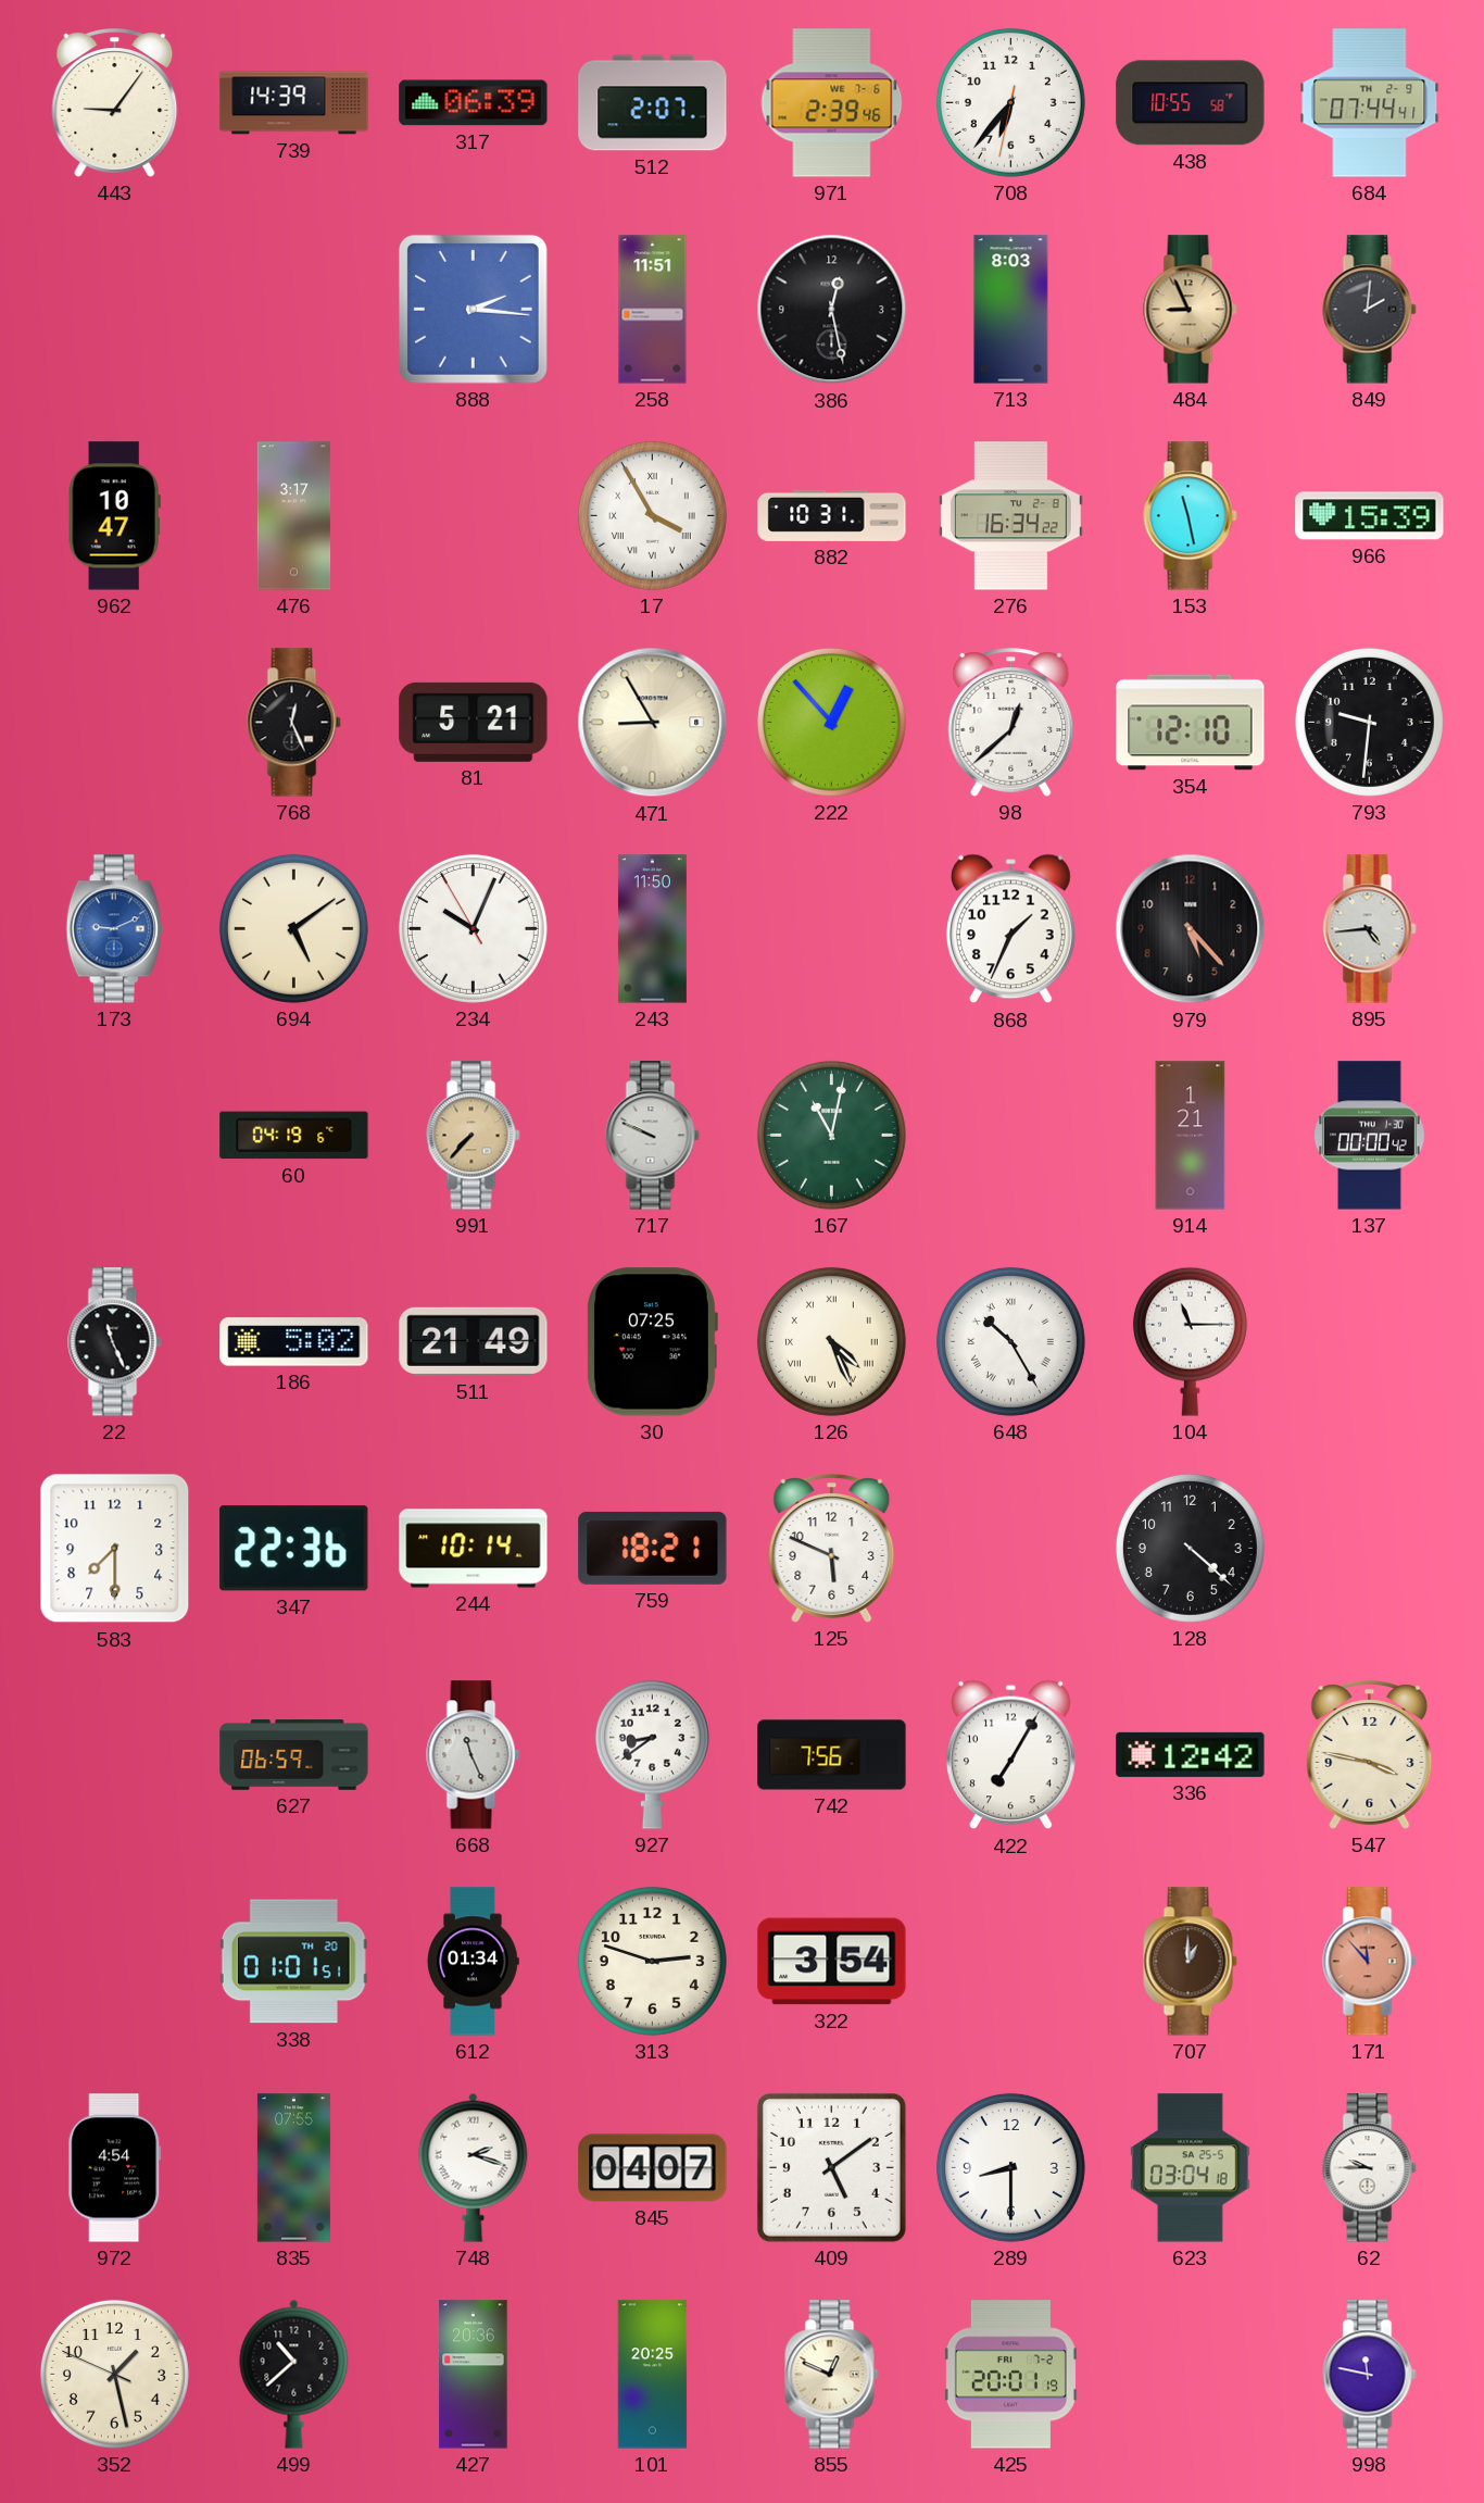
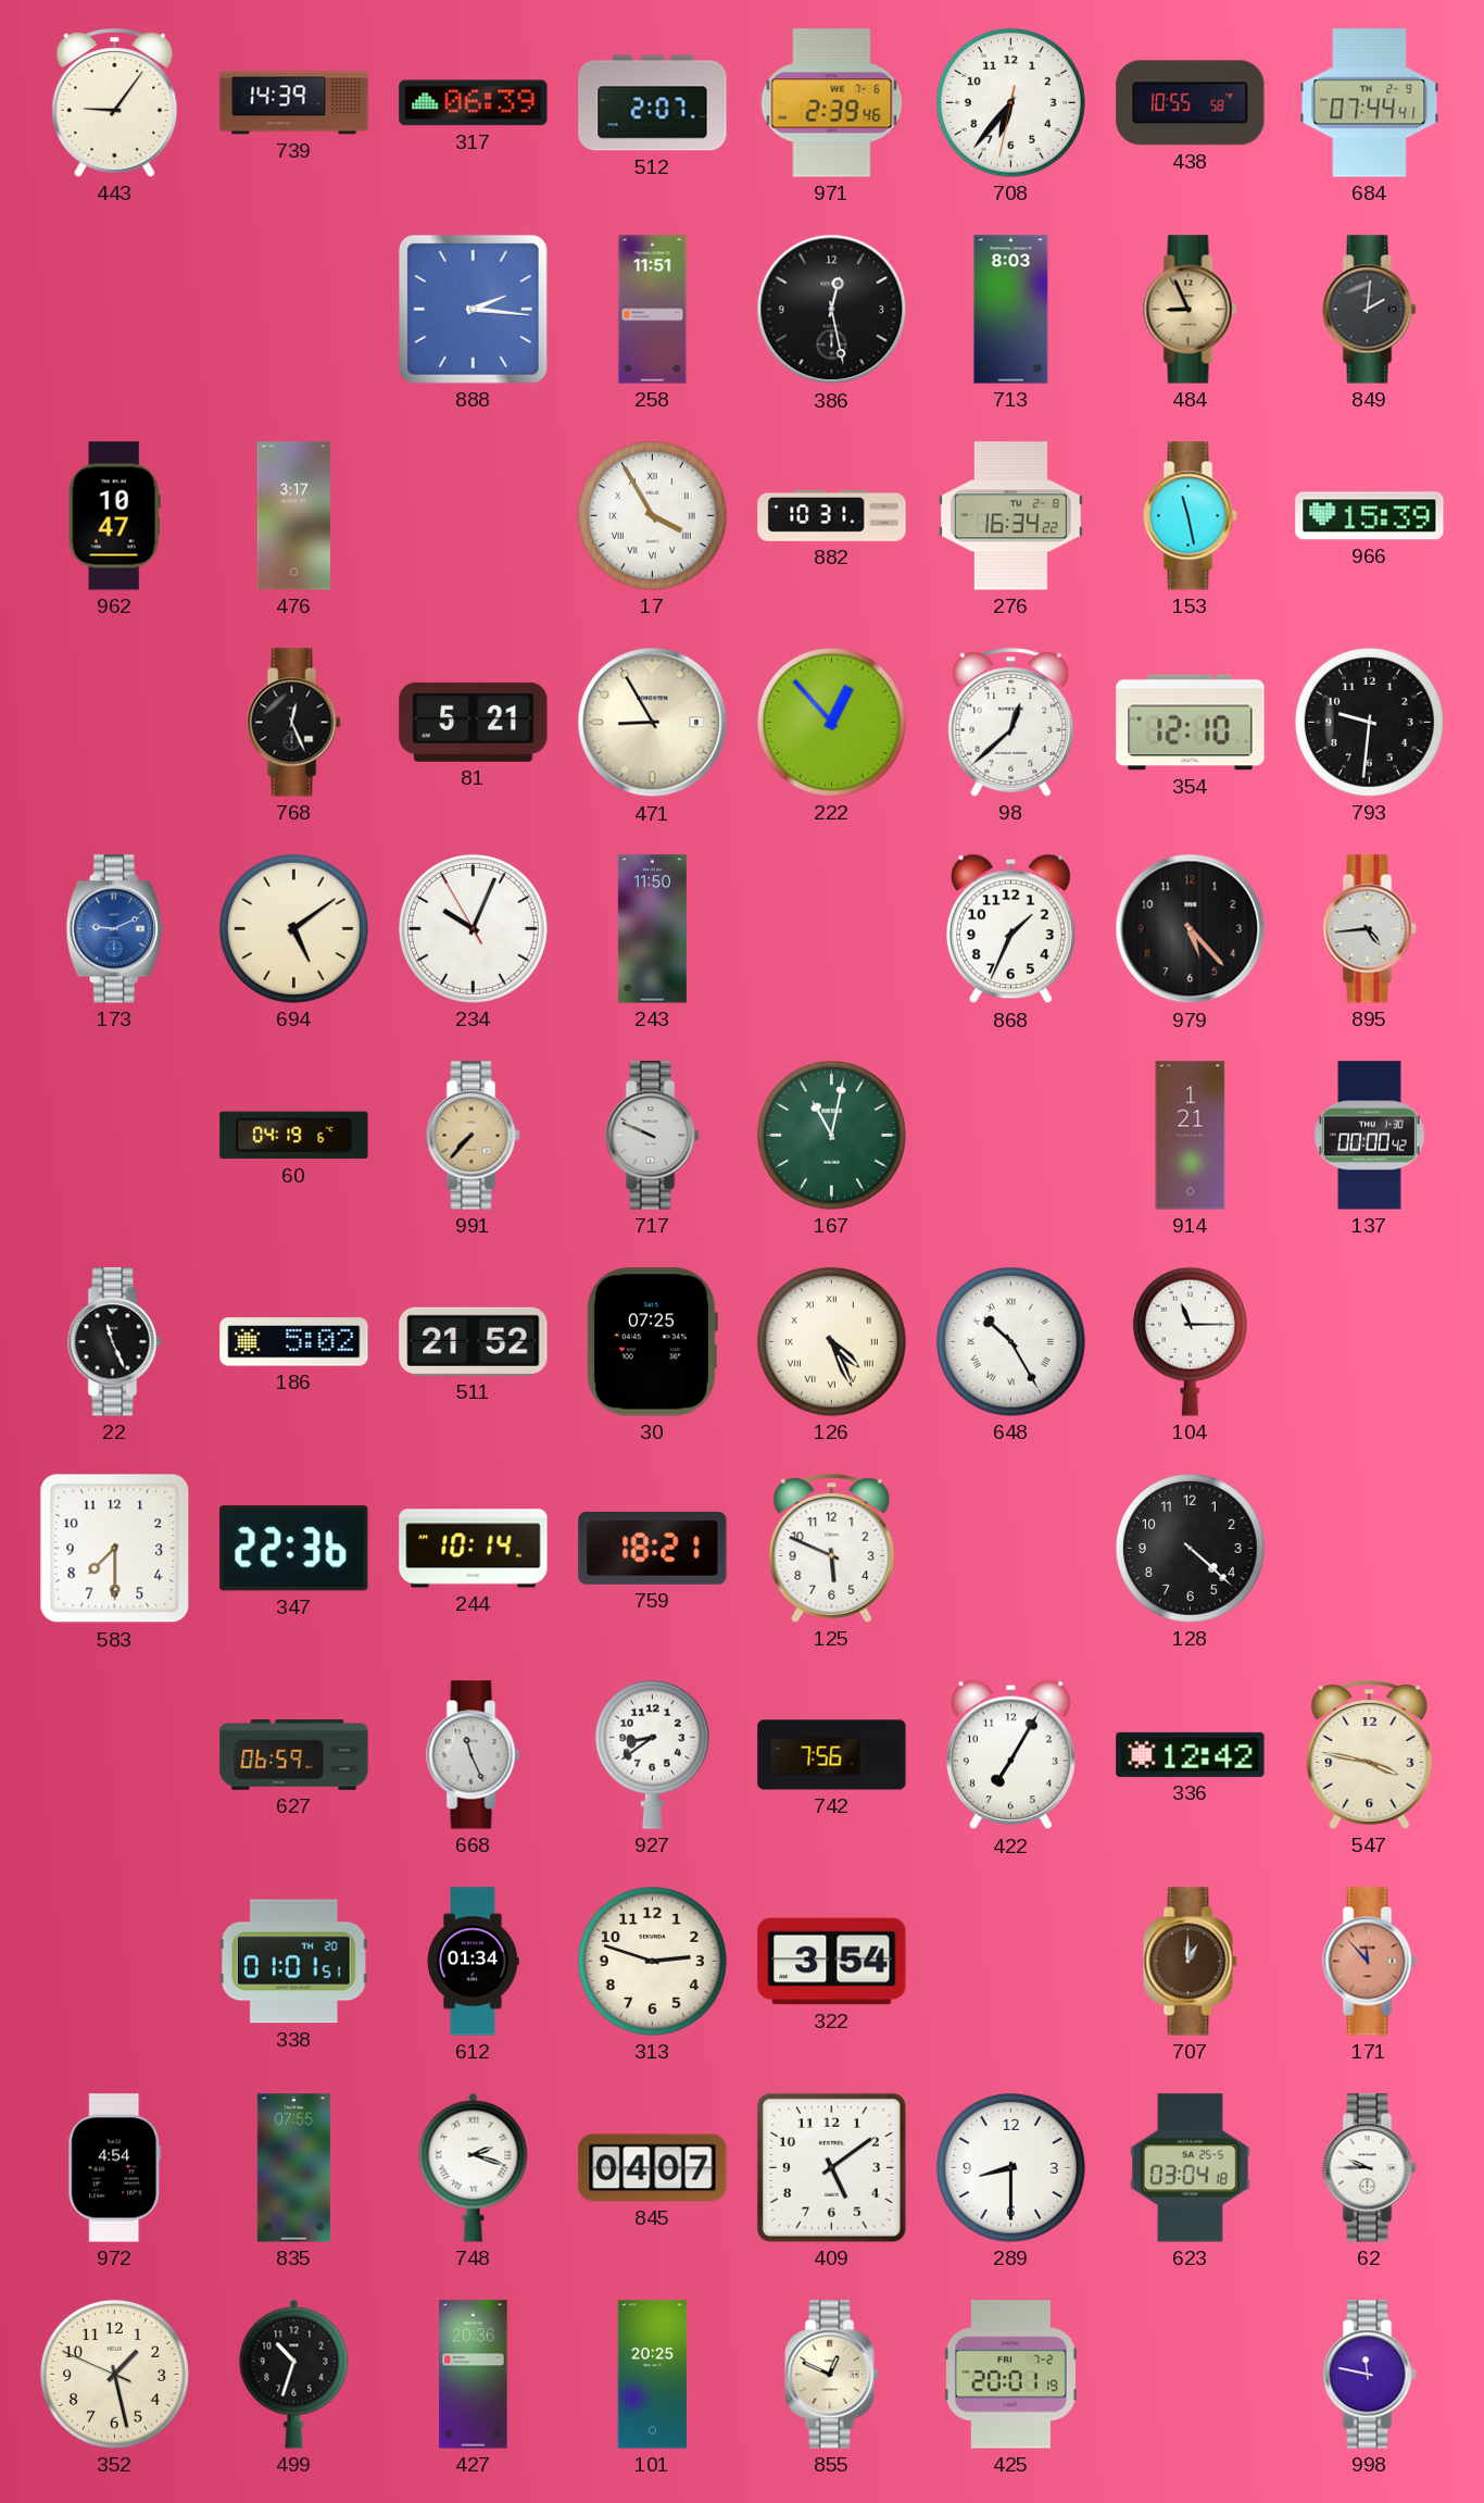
511: 21:49 -> 21:52 (474, 1341)
499: 10:38 -> 10:33 (294, 2374)
